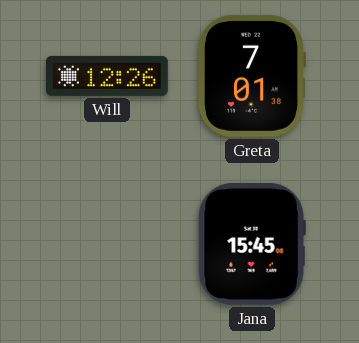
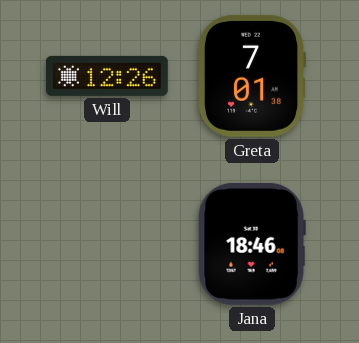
Jana: 15:45 -> 18:46 (252, 244)
